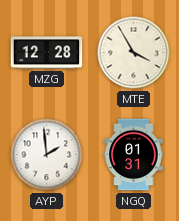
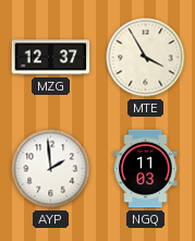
MZG: 12:28 -> 12:37 (51, 58)
NGQ: 01:31 -> 11:03 (146, 169)
